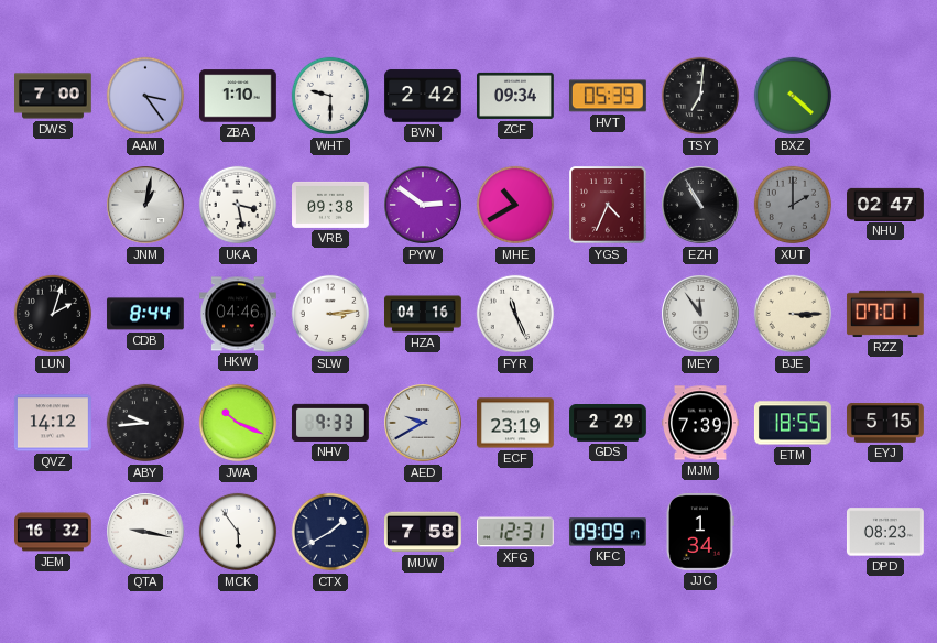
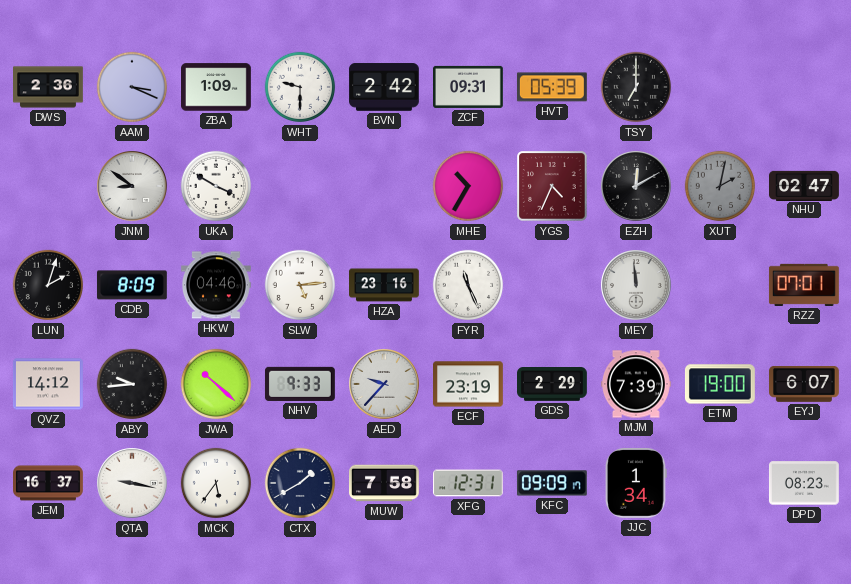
DWS: 7:00 -> 2:36 (49, 87)
AAM: 3:24 -> 3:19 (132, 87)
ZBA: 1:10 -> 1:09 (217, 87)
ZCF: 09:34 -> 09:31 (469, 87)
TSY: 7:01 -> 7:00 (636, 87)
BXZ: 4:22 -> none (793, 96)
JNM: 1:02 -> 8:51 (132, 186)
UKA: 3:28 -> 3:50 (216, 186)
VRB: 09:38 -> none (331, 205)
PYW: 2:51 -> none (423, 205)
MHE: 10:40 -> 10:35 (468, 186)
EZH: 10:55 -> 12:10 (636, 186)
XUT: 2:00 -> 2:02 (720, 186)
CDB: 8:44 -> 8:09 (132, 285)
SLW: 3:14 -> 5:14 (300, 285)
HZA: 04:16 -> 23:16 (385, 285)
MEY: 11:54 -> 11:59 (636, 285)
BJE: 3:15 -> none (793, 314)
JWA: 10:19 -> 10:22 (216, 384)
AED: 9:40 -> 9:37 (384, 384)
ETM: 18:55 -> 19:00 (720, 384)
EYJ: 5:15 -> 6:07 (805, 385)
JEM: 16:32 -> 16:37 (49, 483)
MCK: 5:54 -> 5:36 (216, 483)
